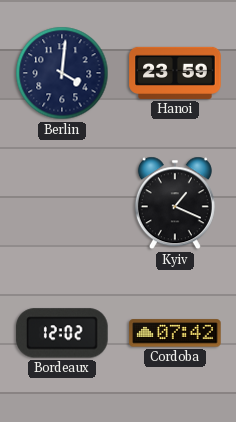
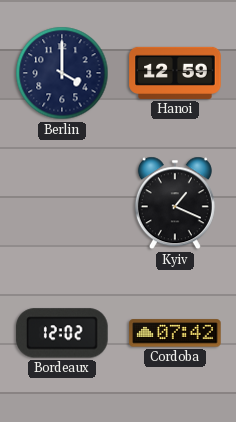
Berlin: 4:01 -> 4:00 (62, 73)
Hanoi: 23:59 -> 12:59 (175, 73)
